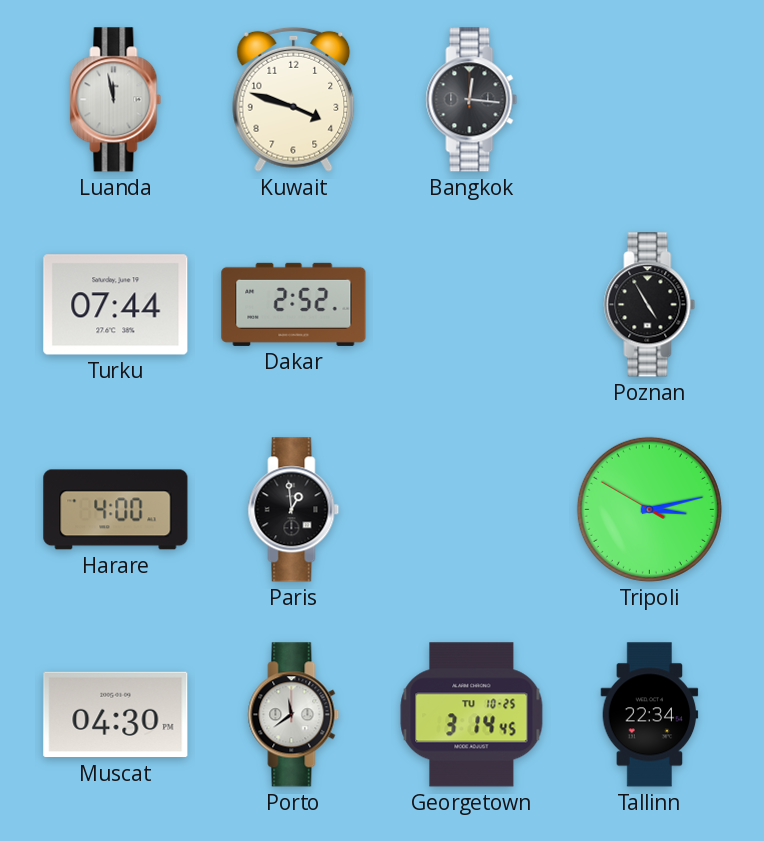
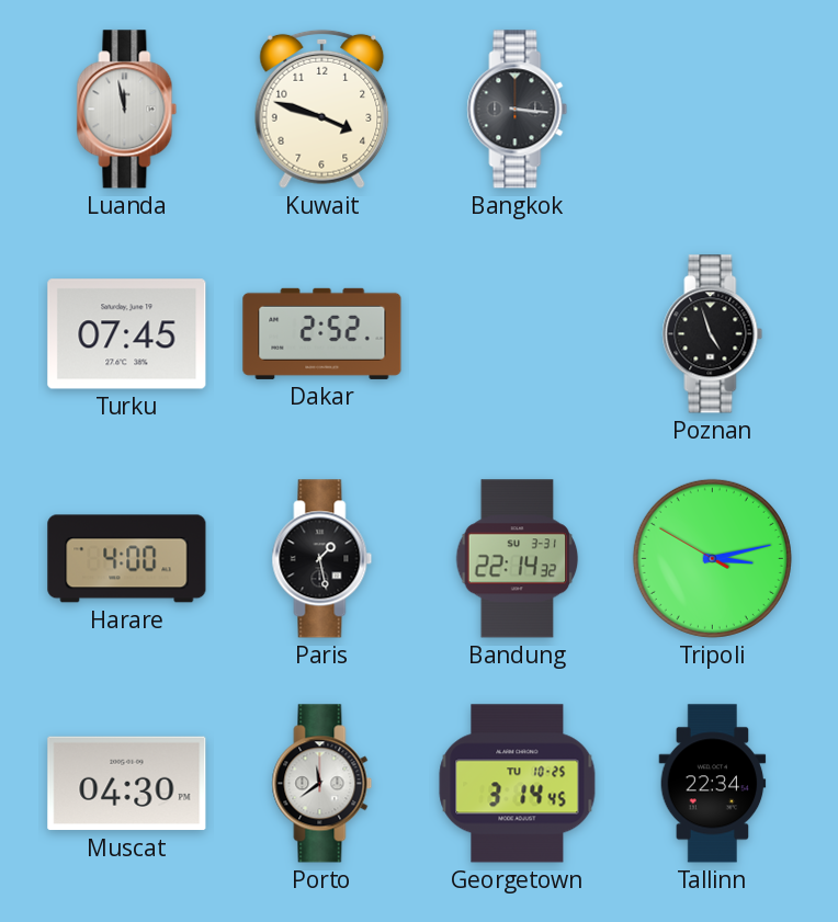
Bangkok: 12:16 -> 3:16 (518, 110)
Turku: 07:44 -> 07:45 (127, 334)
Poznan: 4:55 -> 4:57 (713, 334)
Paris: 12:59 -> 1:28 (322, 559)
Bandung: none -> 22:14 (518, 559)
